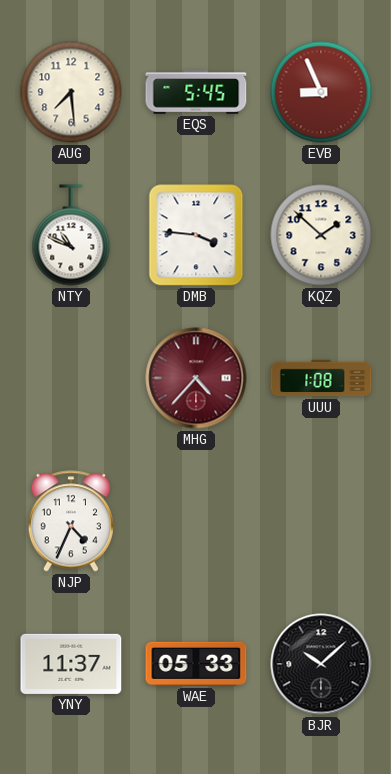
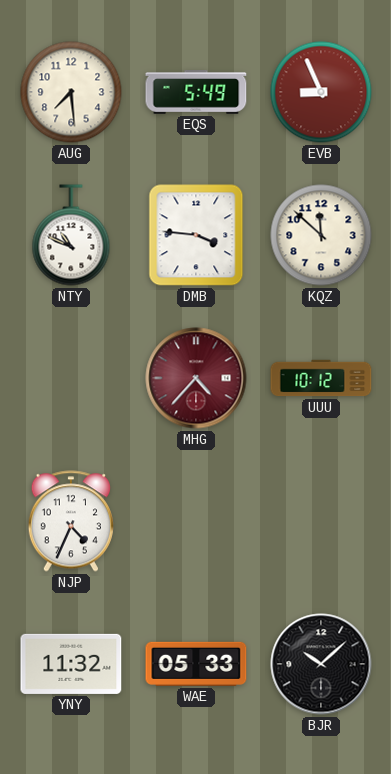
EQS: 5:45 -> 5:49 (196, 93)
KQZ: 1:52 -> 11:52 (321, 235)
UUU: 1:08 -> 10:12 (321, 378)
YNY: 11:37 -> 11:32 (71, 664)
